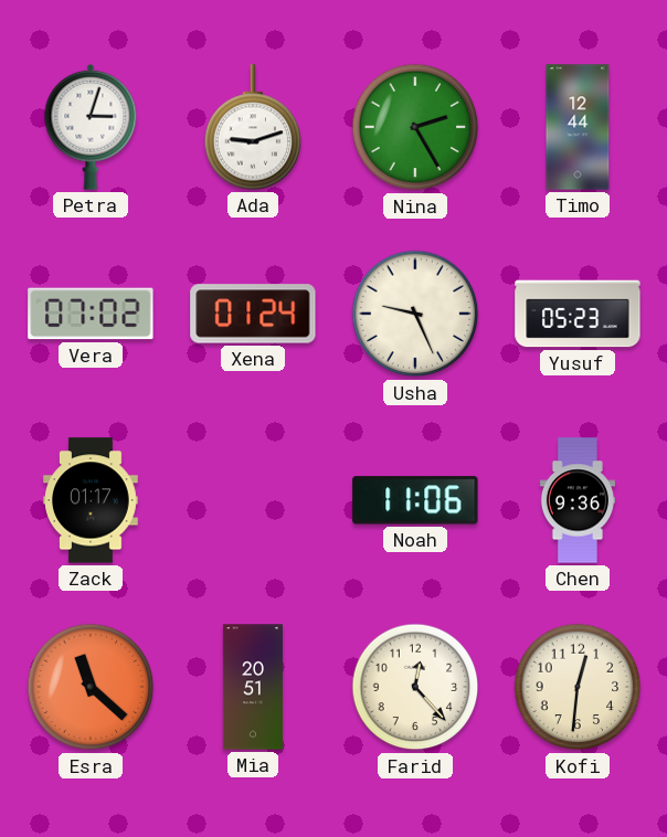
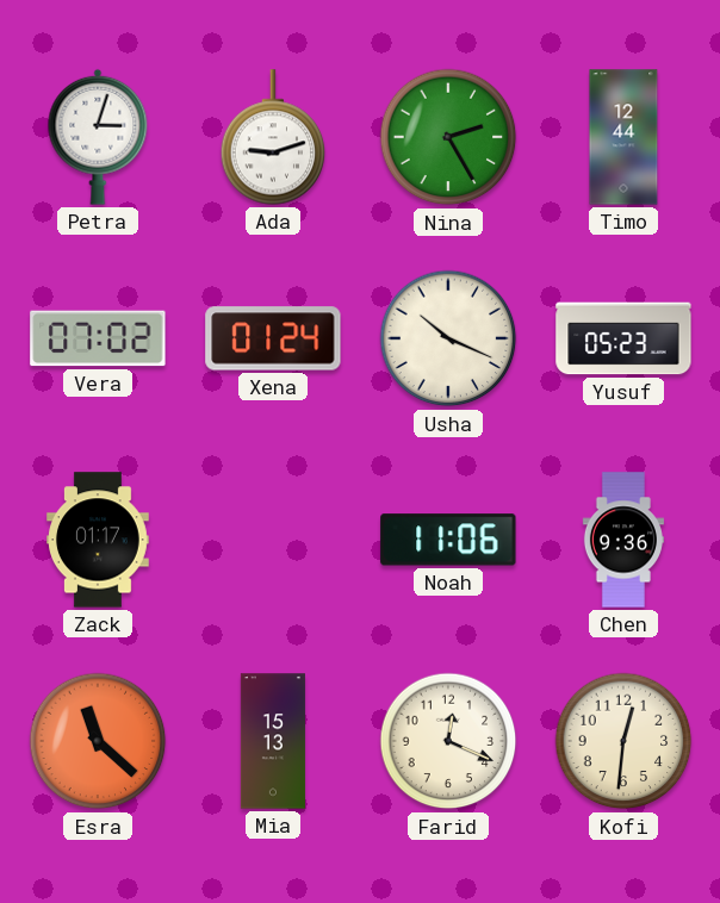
Usha: 9:26 -> 10:19 (448, 338)
Mia: 20:51 -> 15:13 (273, 741)
Farid: 12:23 -> 12:19 (448, 741)
